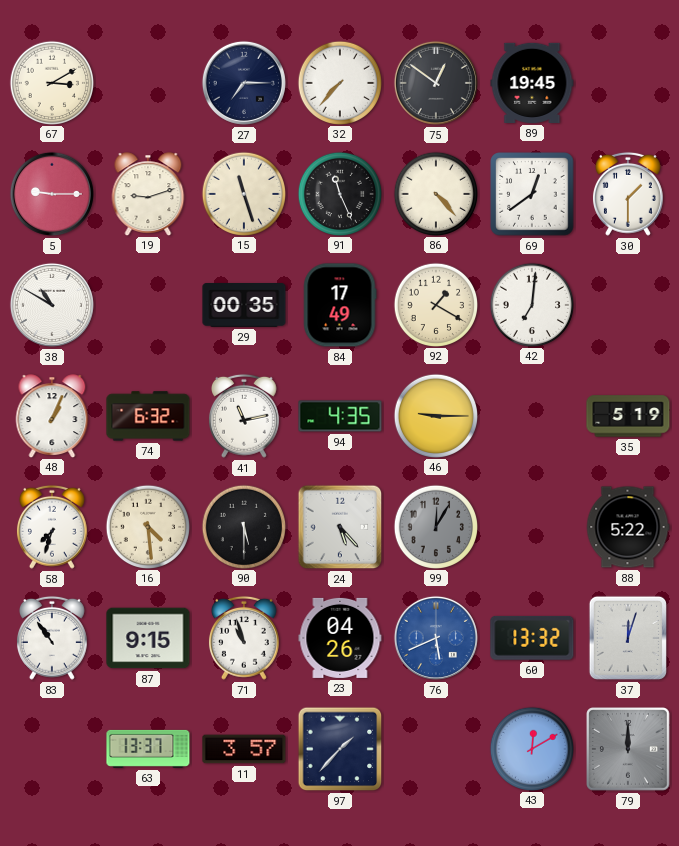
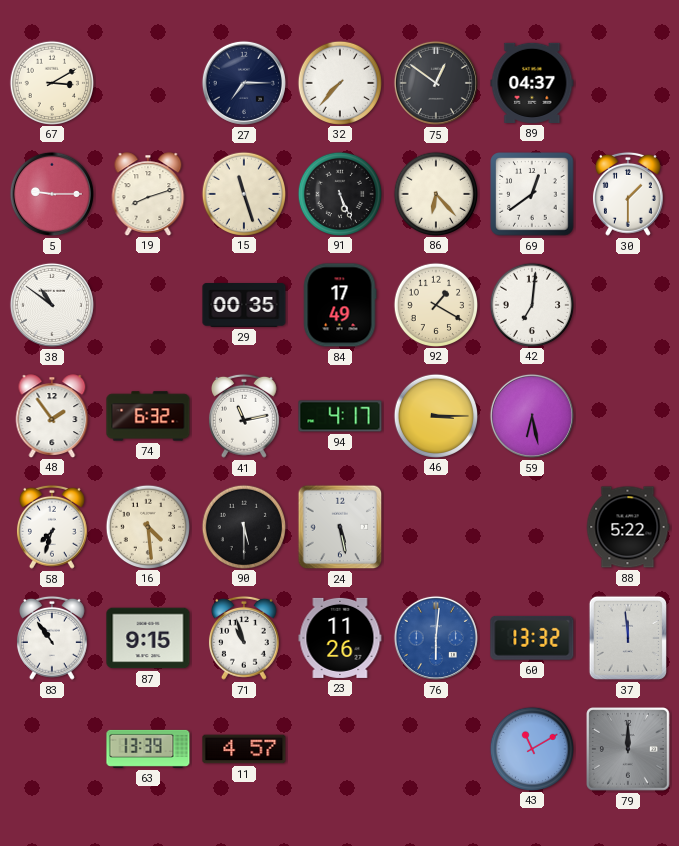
89: 19:45 -> 04:37 (532, 83)
19: 9:12 -> 8:12 (148, 194)
91: 11:26 -> 5:26 (339, 193)
86: 4:23 -> 6:23 (435, 193)
38: 10:50 -> 10:51 (52, 305)
48: 1:04 -> 1:54 (52, 416)
94: 4:35 -> 4:17 (340, 416)
46: 9:15 -> 3:15 (435, 415)
59: none -> 6:28 (532, 416)
35: 5:19 -> none (628, 416)
24: 5:23 -> 5:28 (340, 527)
99: 12:05 -> none (435, 526)
23: 04:26 -> 11:26 (340, 638)
76: 5:41 -> 6:01 (436, 638)
37: 12:03 -> 11:59 (628, 638)
63: 13:37 -> 13:39 (148, 749)
11: 3:57 -> 4:57 (244, 749)
97: 1:37 -> none (340, 749)
43: 12:10 -> 11:10 (531, 748)
